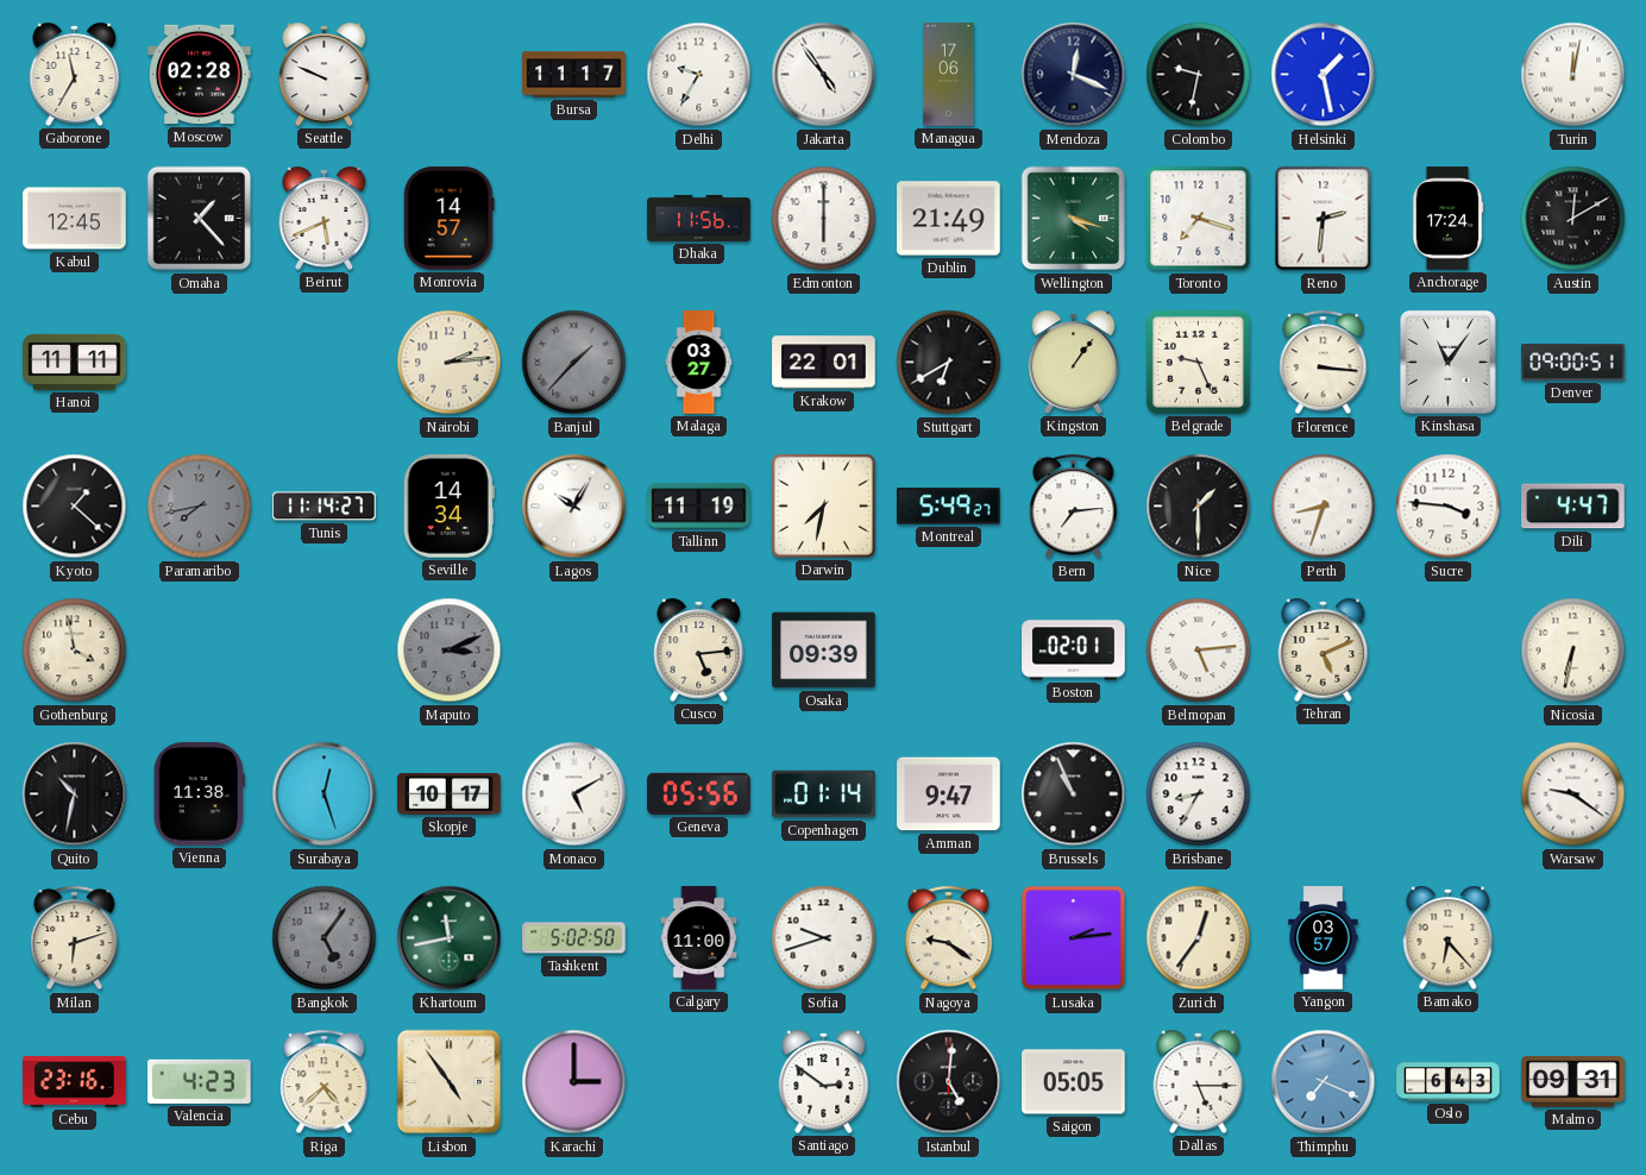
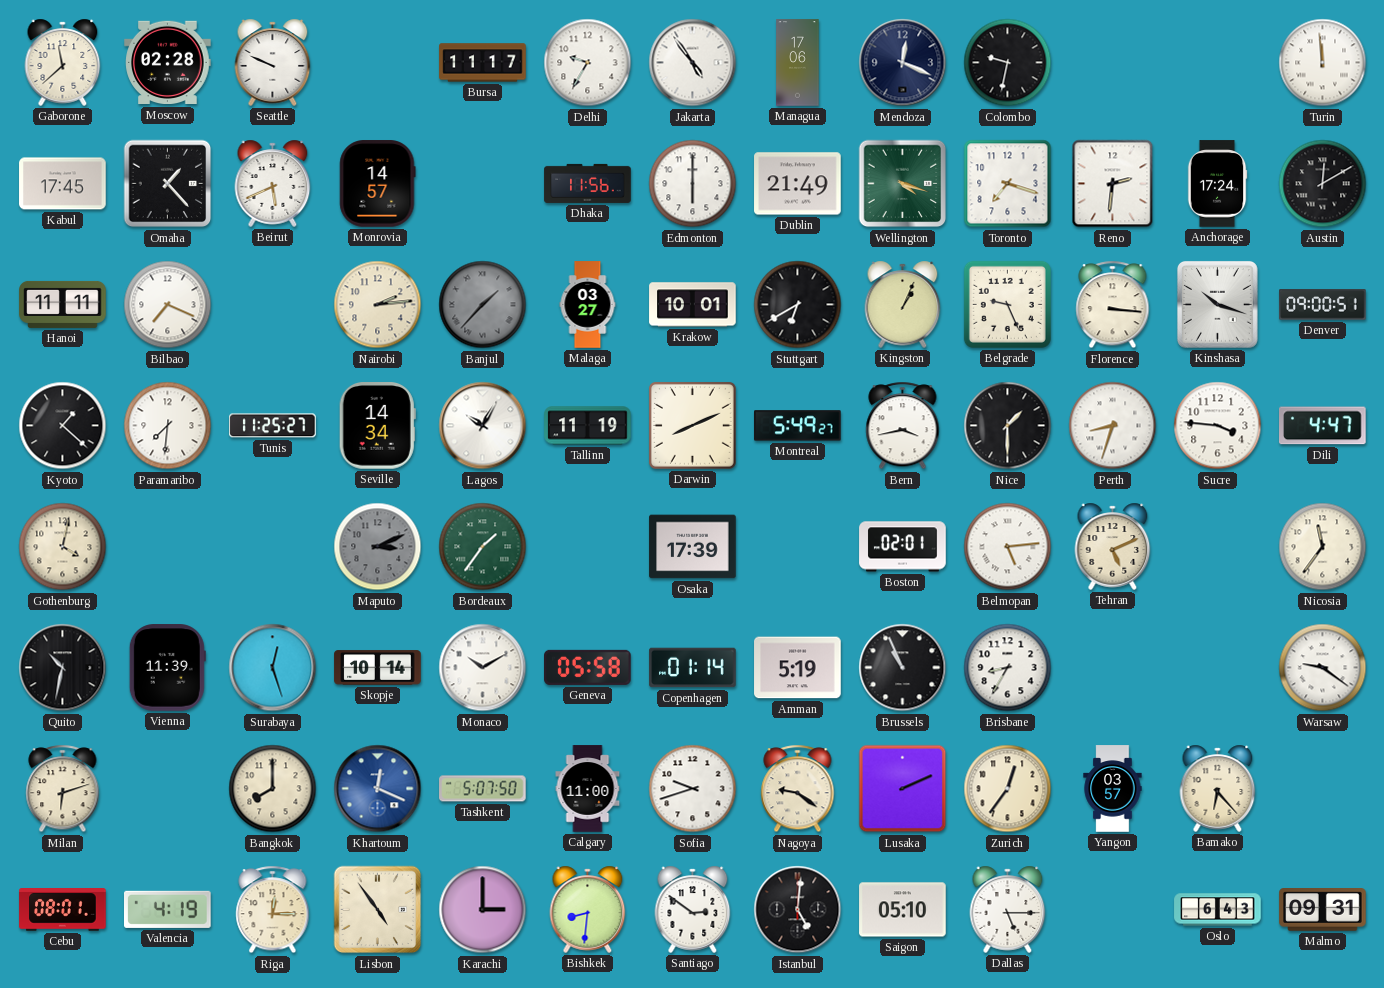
Gaborone: 11:35 -> 11:38 (63, 62)
Helsinki: 1:28 -> none (1324, 75)
Turin: 12:02 -> 11:59 (1323, 63)
Kabul: 12:45 -> 17:45 (63, 184)
Bilbao: none -> 7:19 (168, 305)
Krakow: 22:01 -> 10:01 (693, 305)
Kingston: 1:06 -> 1:04 (903, 304)
Kinshasa: 11:06 -> 10:18 (1217, 304)
Paramaribo: 7:43 -> 7:31 (168, 426)
Paramaribo dial: grey -> white (168, 426)
Tunis: 11:14 -> 11:25 (273, 426)
Darwin: 7:32 -> 8:11 (692, 425)
Bern: 7:14 -> 3:43 (903, 426)
Gothenburg: 3:58 -> 4:02 (63, 547)
Bordeaux: none -> 1:36 (483, 547)
Cusco: 5:14 -> none (699, 649)
Osaka: 09:39 -> 17:39 (693, 547)
Nicosia: 6:32 -> 11:36 (1323, 547)
Vienna: 11:38 -> 11:39 (167, 668)
Skopje: 10:17 -> 10:14 (378, 668)
Monaco: 5:10 -> 10:10 (483, 668)
Geneva: 05:56 -> 05:58 (588, 667)
Amman: 9:47 -> 5:19 (798, 668)
Bangkok: 5:06 -> 8:00 (273, 789)
Bangkok dial: grey -> cream (273, 789)
Khartoum: 11:43 -> 12:19 (378, 789)
Khartoum dial: green -> blue (378, 789)
Tashkent: 5:02 -> 5:07 (483, 789)
Lusaka: 2:14 -> 2:11 (903, 789)
Cebu: 23:16 -> 08:01 (63, 910)
Valencia: 4:23 -> 4:19 (168, 909)
Riga: 4:38 -> 12:15 (273, 910)
Bishkek: none -> 8:31 (588, 909)
Saigon: 05:05 -> 05:10 (903, 910)
Thimphu: 7:19 -> none (1324, 1082)
